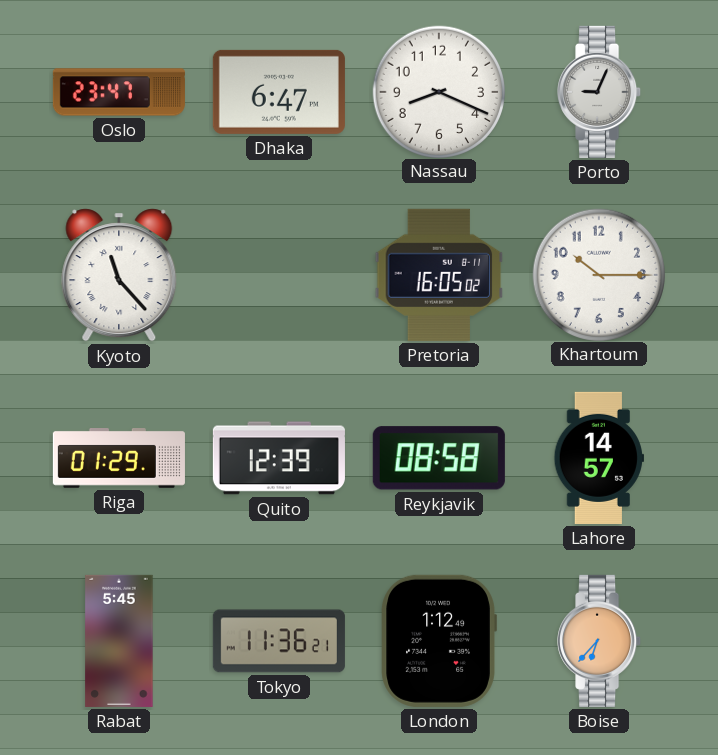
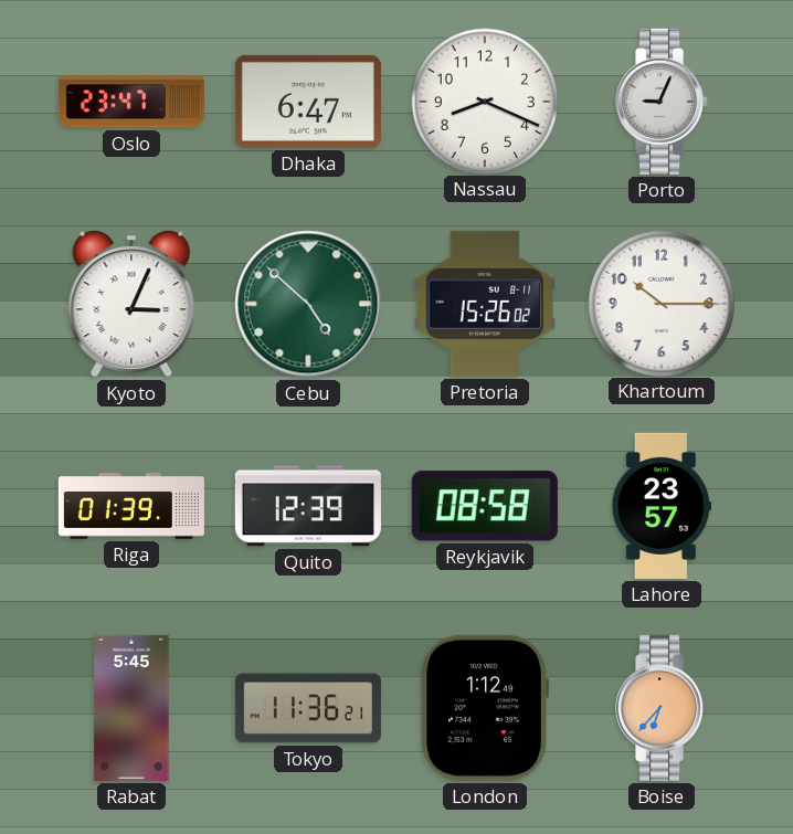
Kyoto: 11:23 -> 3:04 (131, 304)
Cebu: none -> 4:52 (308, 304)
Pretoria: 16:05 -> 15:26 (485, 304)
Riga: 01:29 -> 01:39 (131, 507)
Lahore: 14:57 -> 23:57 (660, 506)
